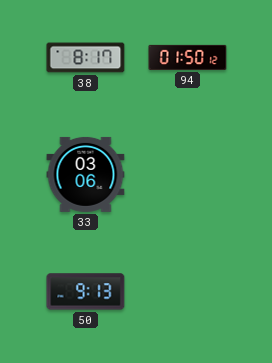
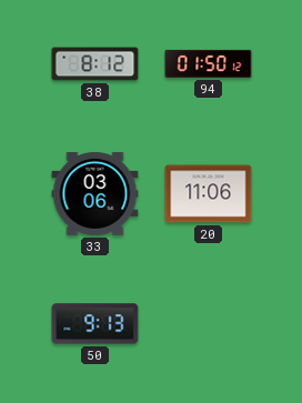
38: 8:17 -> 8:12 (95, 64)
20: none -> 11:06 (209, 194)
